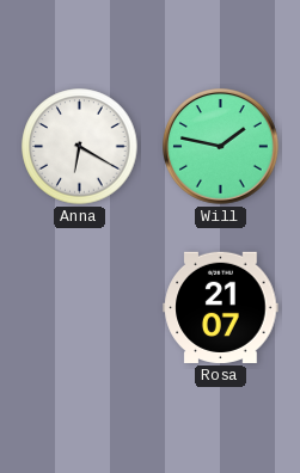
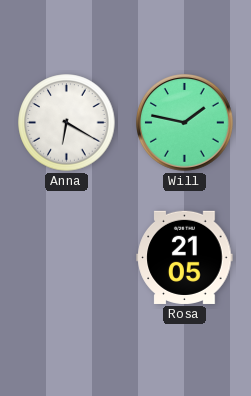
Rosa: 21:07 -> 21:05 (185, 257)
